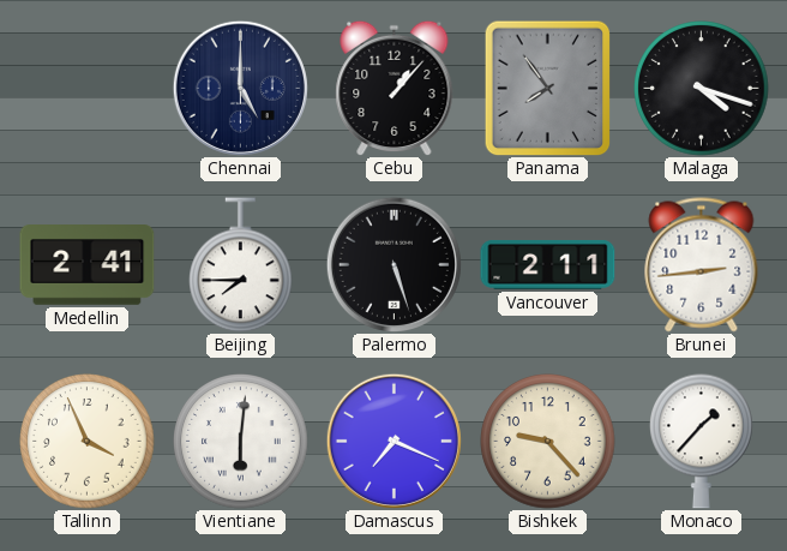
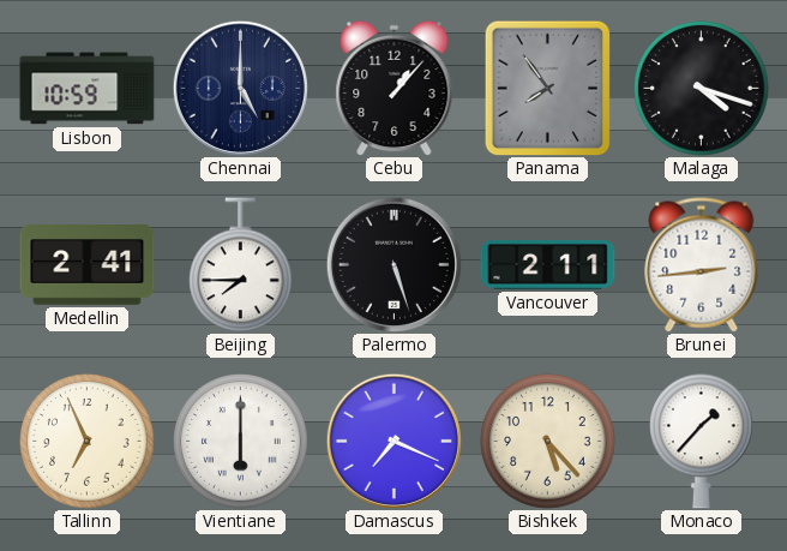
Lisbon: none -> 10:59 (88, 89)
Tallinn: 3:56 -> 6:56 (88, 442)
Vientiane: 6:01 -> 6:00 (241, 442)
Bishkek: 9:23 -> 5:23 (548, 442)
